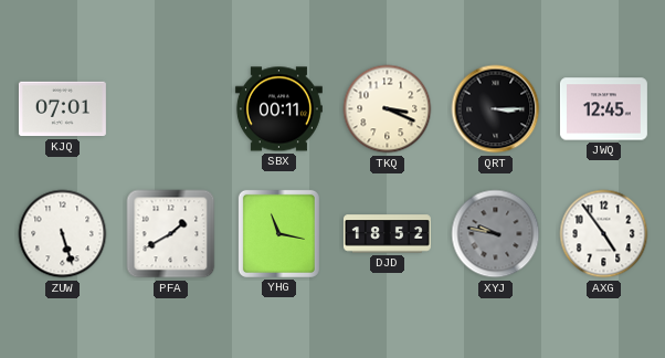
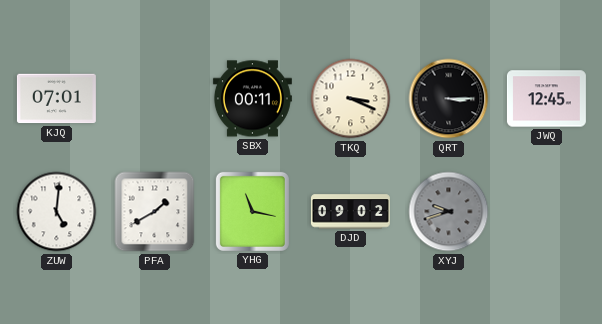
ZUW: 5:27 -> 5:01 (57, 212)
DJD: 18:52 -> 09:02 (350, 212)
XYJ: 9:47 -> 9:42 (449, 212)
AXG: 4:54 -> none (604, 234)
